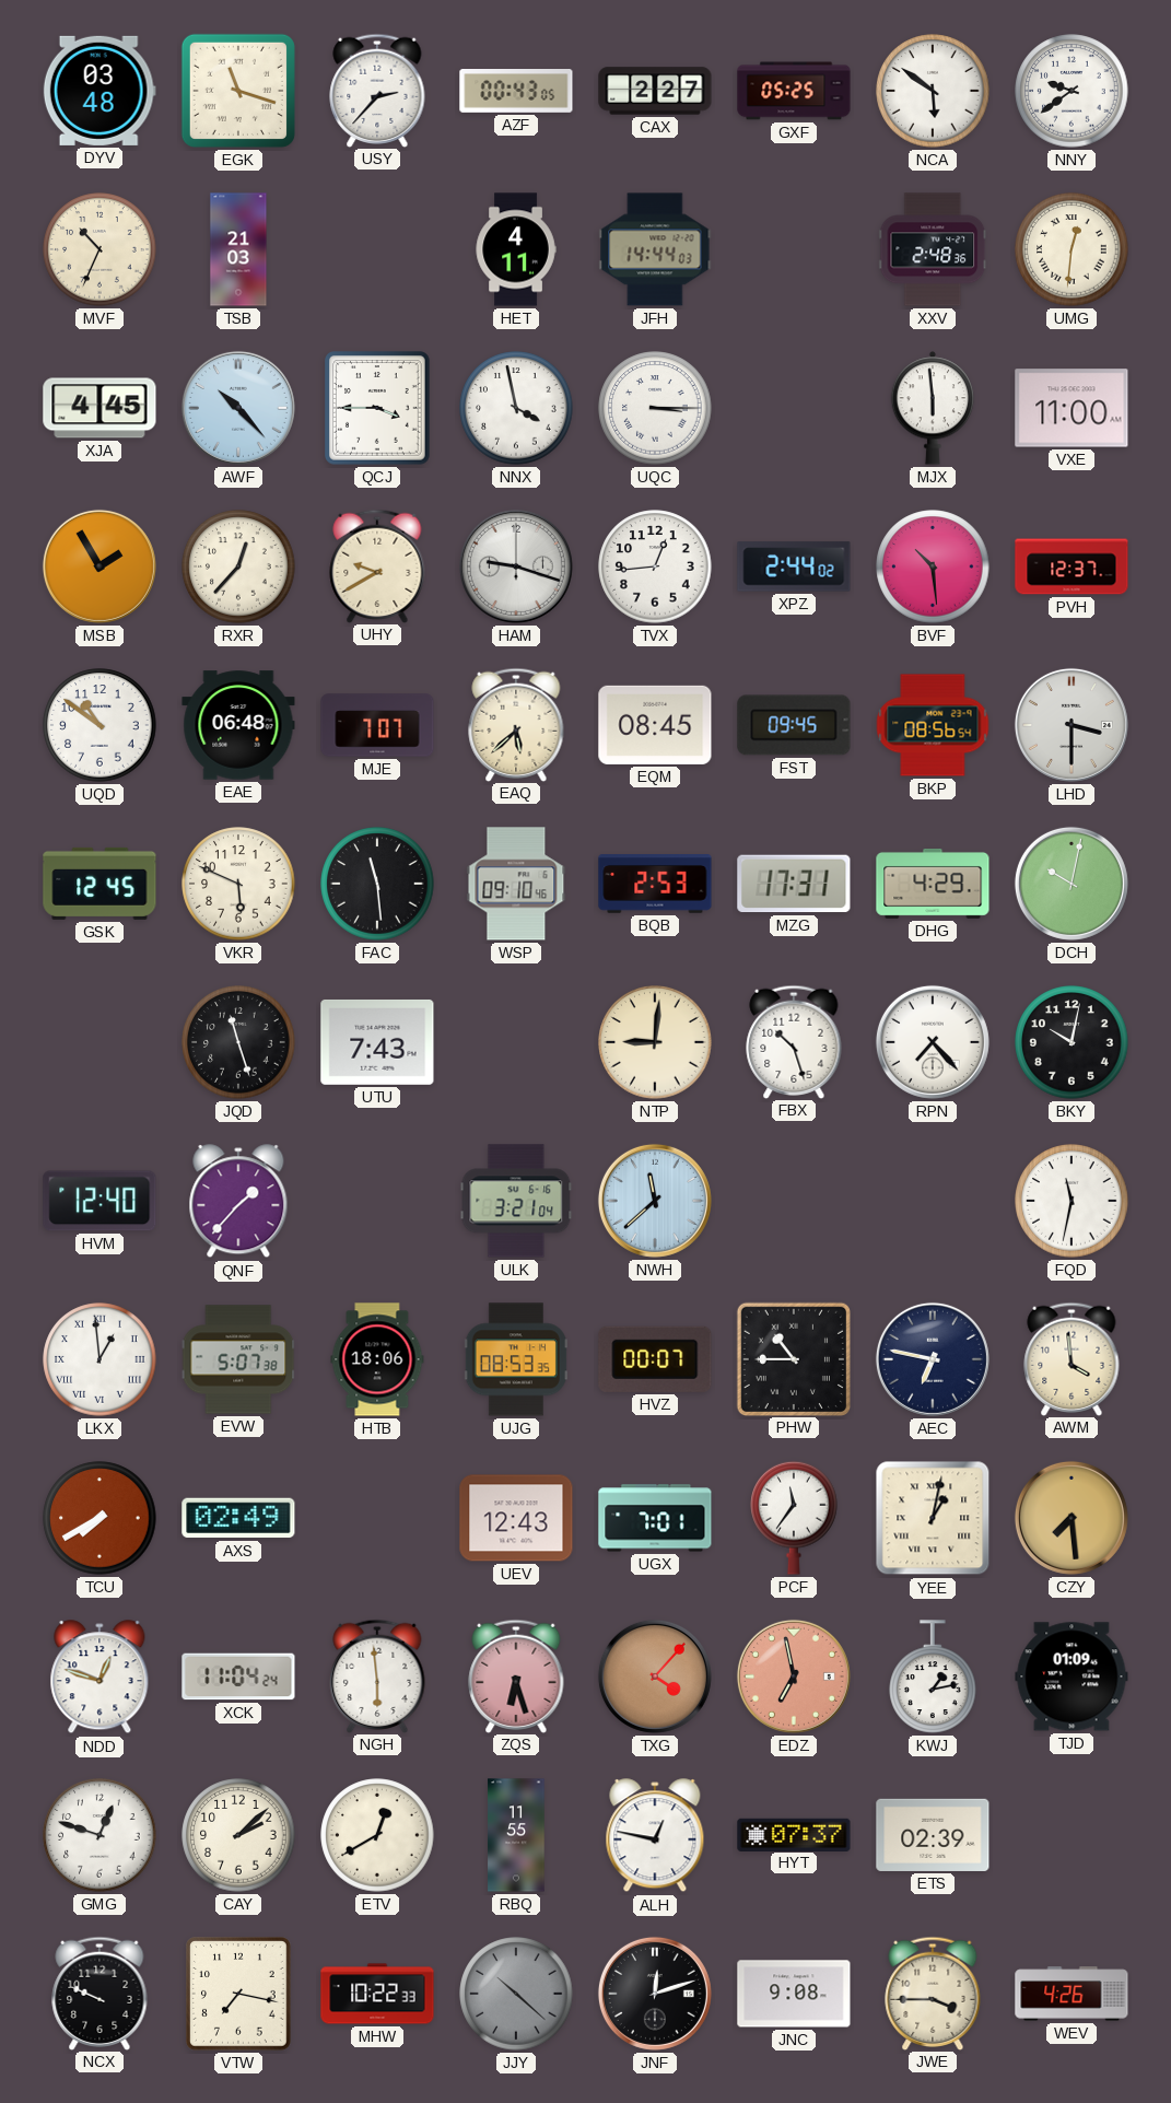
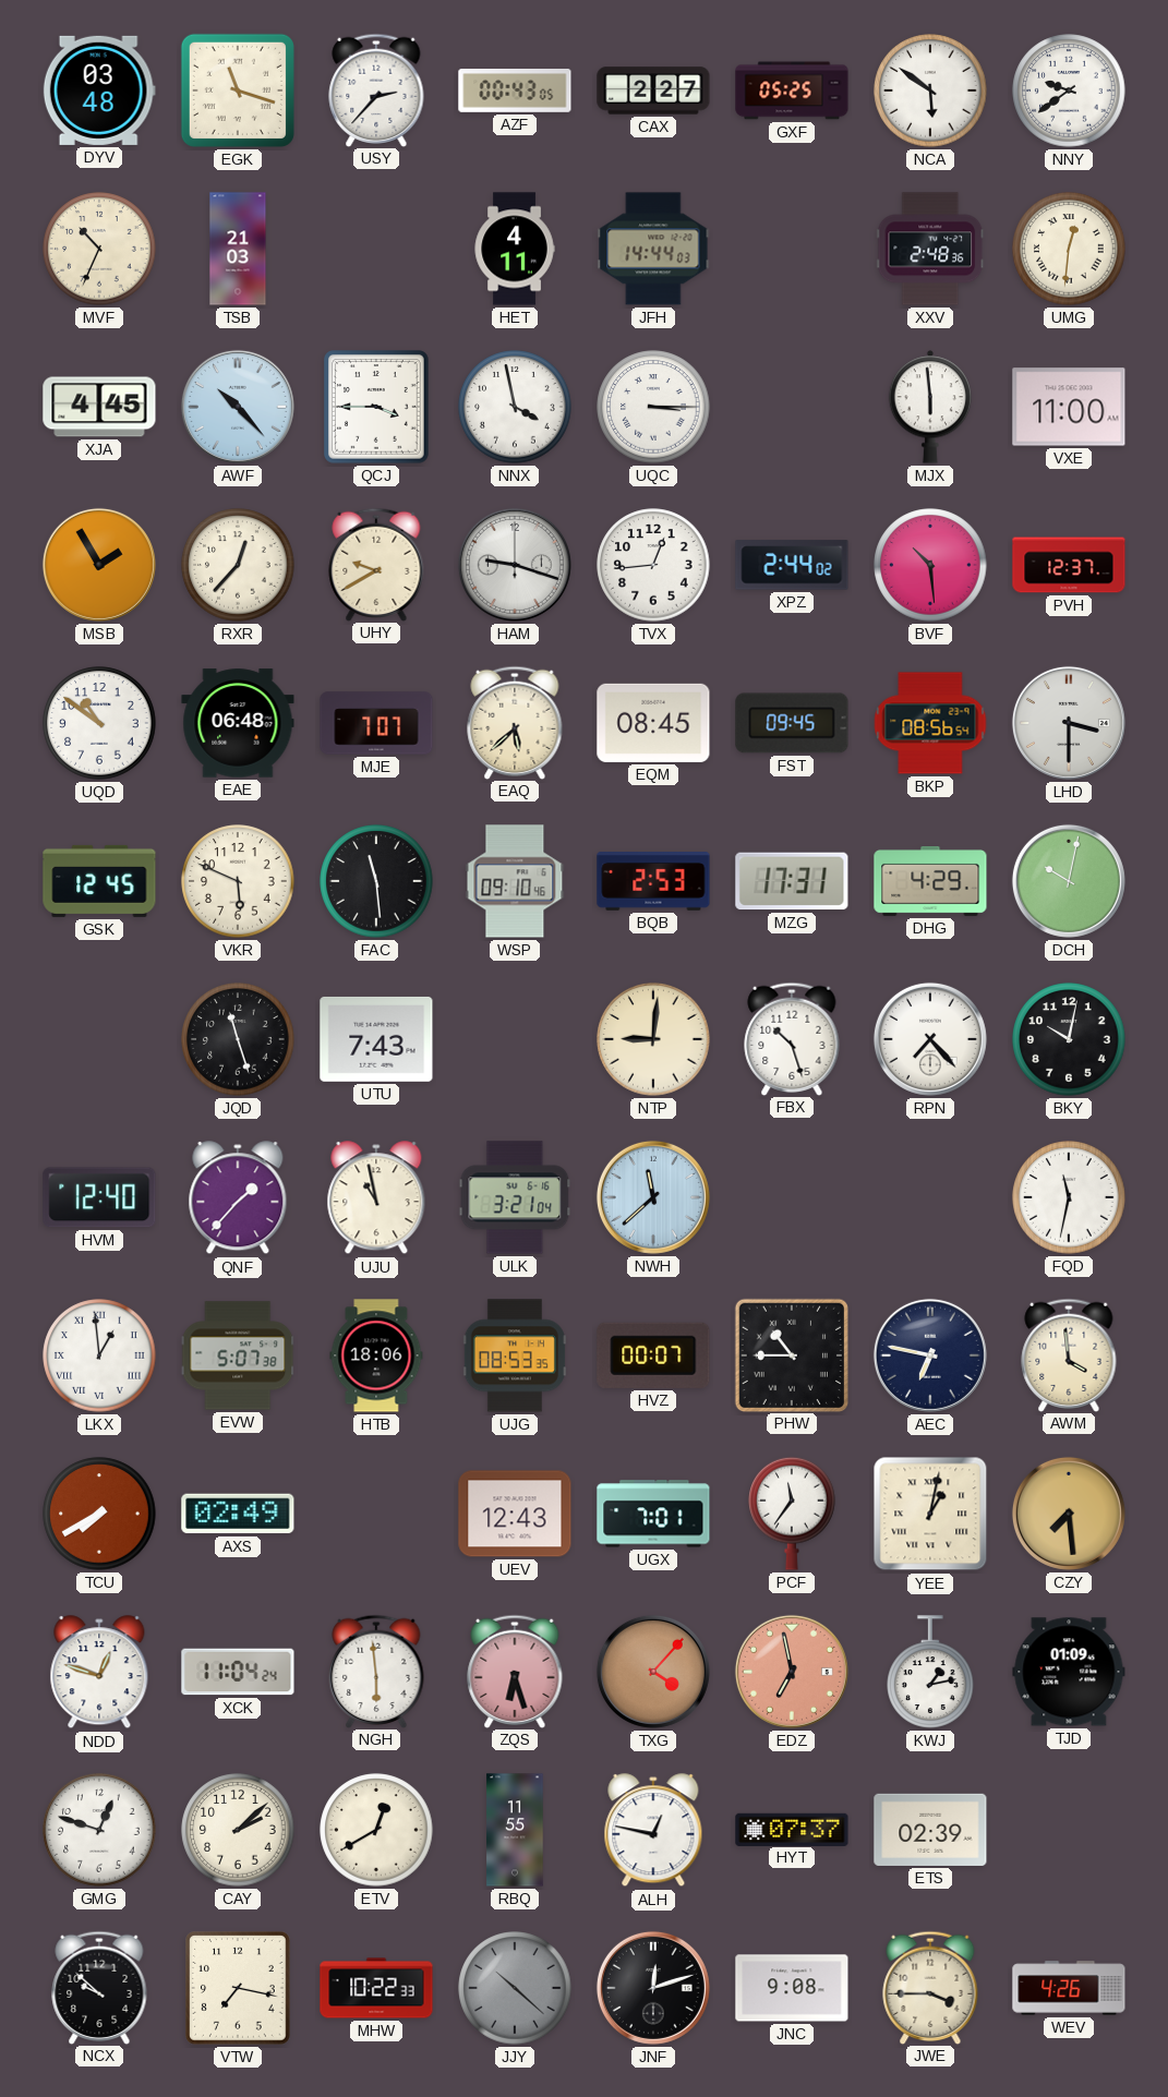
UJU: none -> 10:58 (376, 1198)
NCX: 9:49 -> 9:52 (99, 1987)
